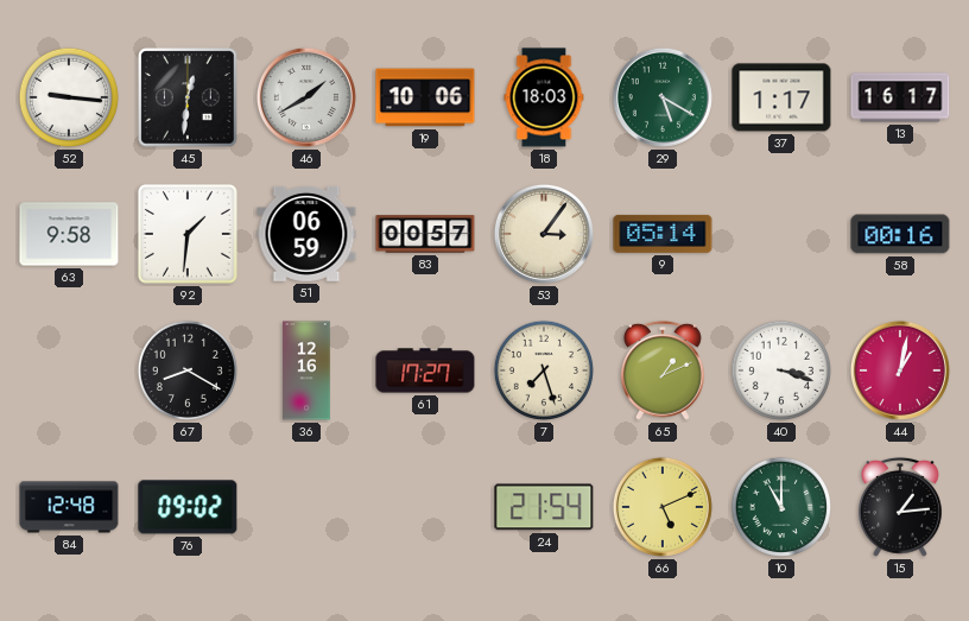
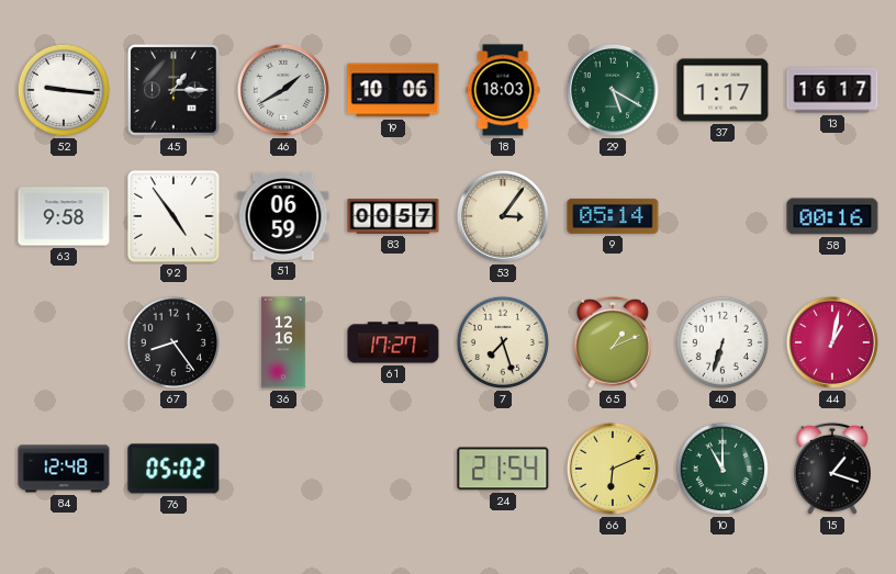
45: 12:31 -> 1:15 (173, 90)
92: 1:31 -> 4:54 (173, 216)
67: 8:20 -> 8:24 (173, 342)
40: 3:18 -> 6:33 (723, 342)
76: 09:02 -> 05:02 (173, 469)
66: 5:11 -> 6:11 (613, 469)
15: 1:14 -> 1:18 (833, 469)
